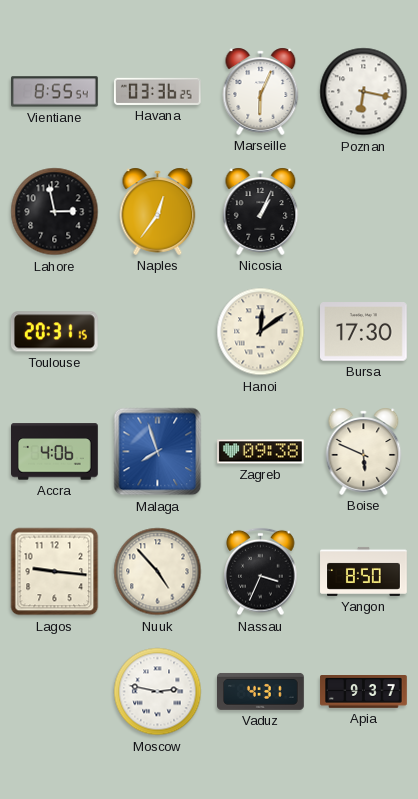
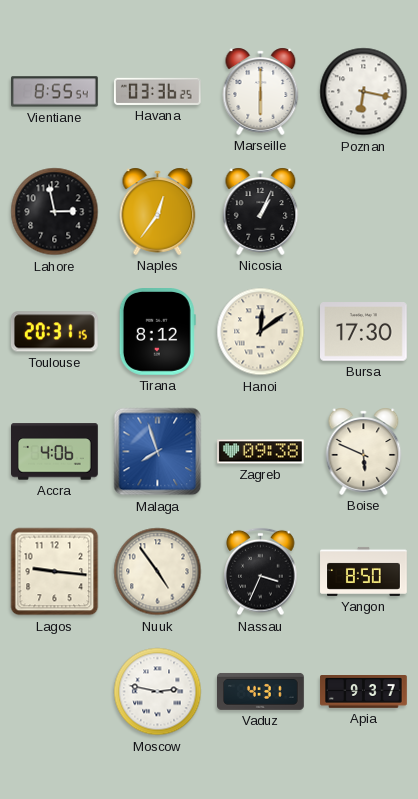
Marseille: 6:04 -> 6:00 (261, 91)
Tirana: none -> 8:12 (157, 332)
Nuuk: 4:53 -> 4:54 (158, 572)
